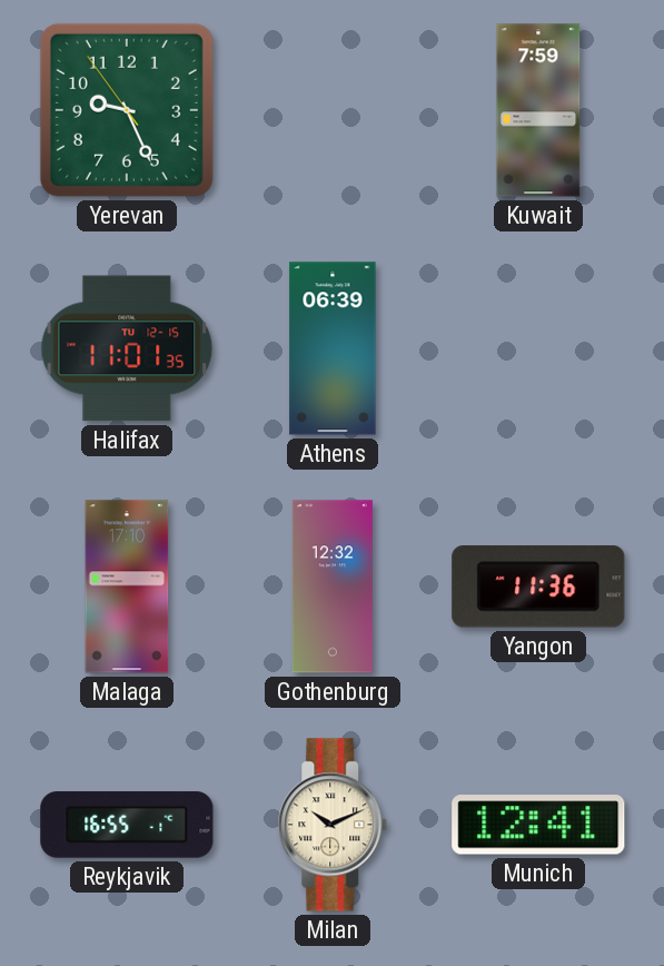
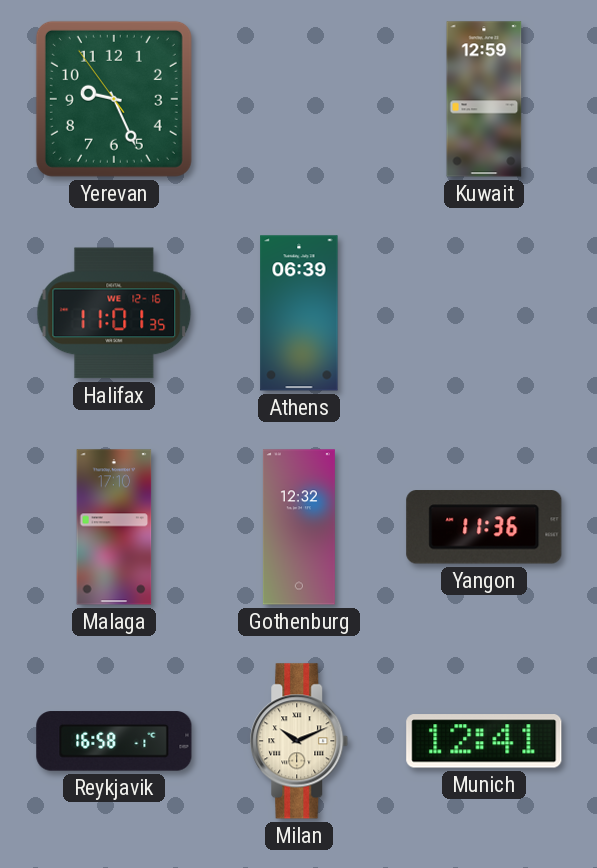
Kuwait: 7:59 -> 12:59 (484, 99)
Halifax date: TU 12-15 -> WE 12-16 (114, 313)
Reykjavik: 16:55 -> 16:58 (114, 741)
